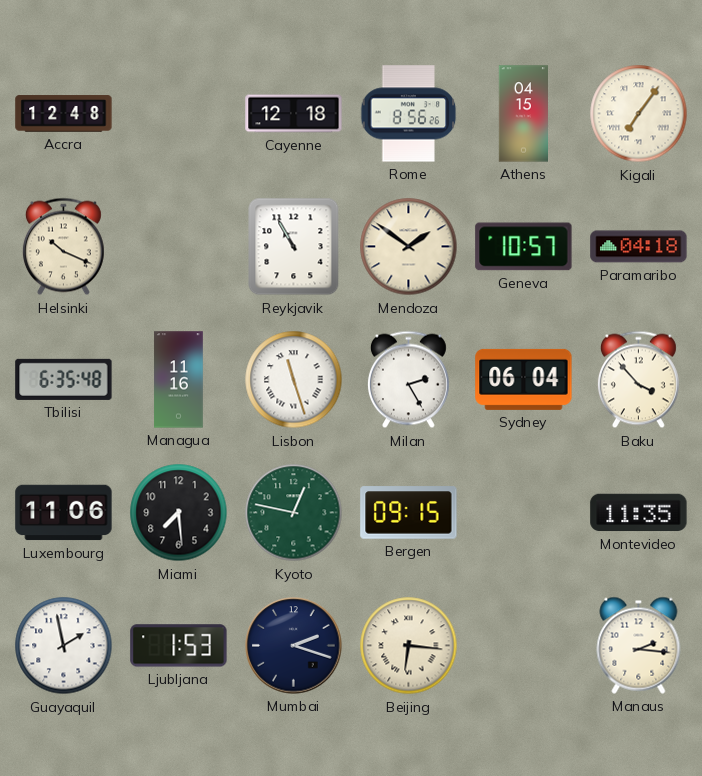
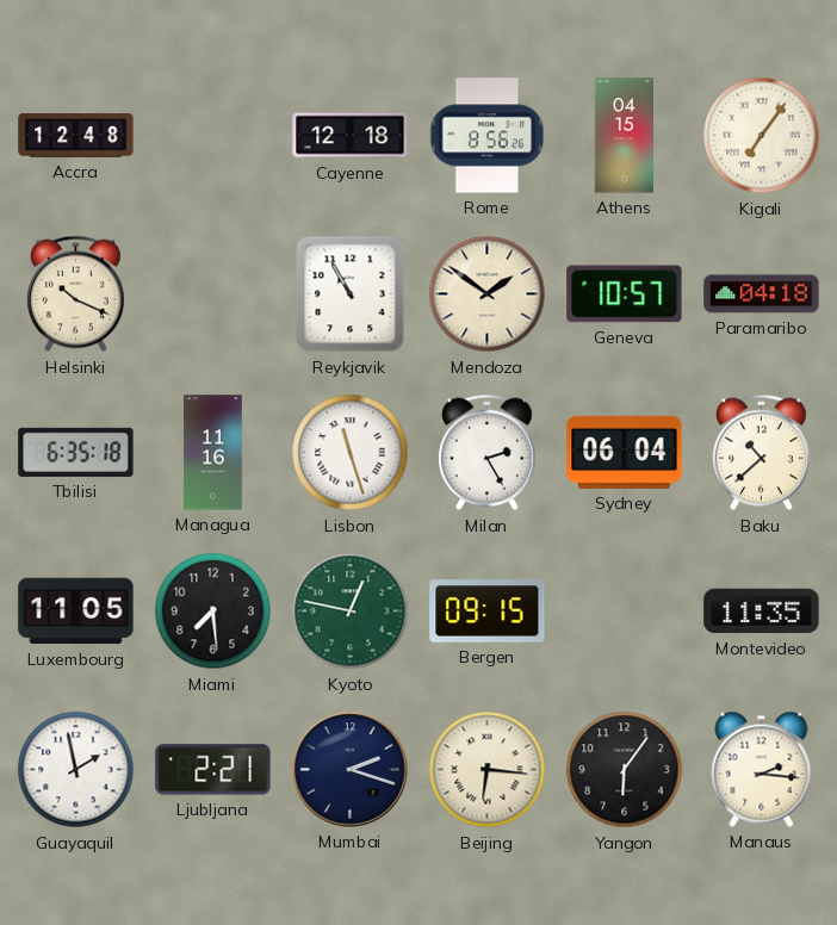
Tbilisi: 6:35:48 -> 6:35:18 (76, 452)
Baku: 3:53 -> 10:38 (761, 453)
Luxembourg: 11:06 -> 11:05 (76, 612)
Ljubljana: 1:53 -> 2:21 (213, 770)
Yangon: none -> 6:06 (625, 770)
